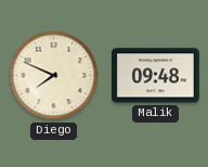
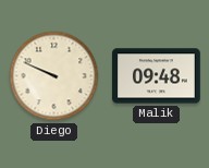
Diego: 7:49 -> 9:49 (54, 76)
